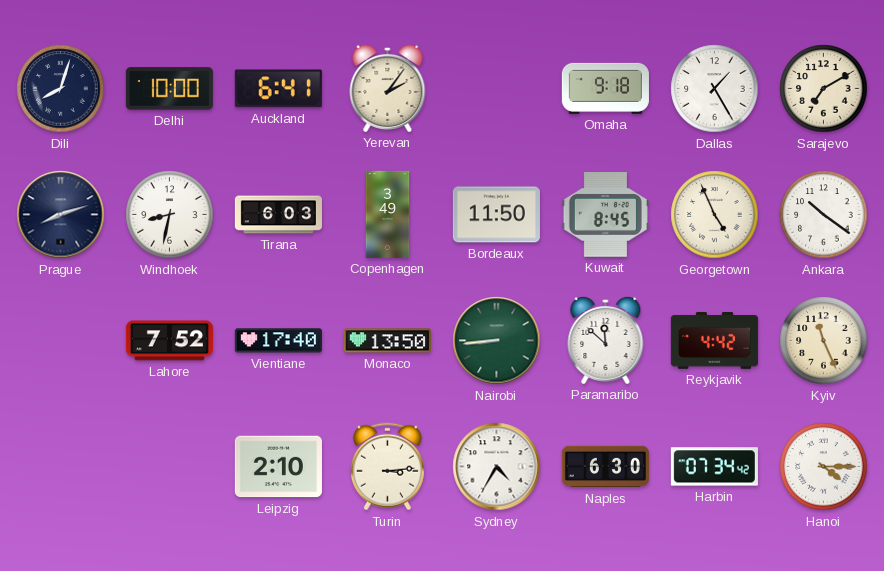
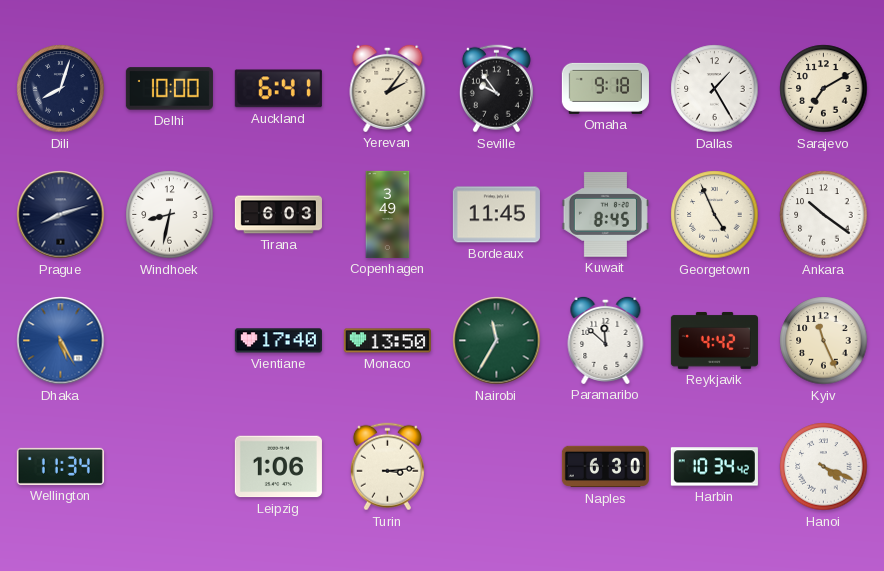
Seville: none -> 9:54 (496, 89)
Bordeaux: 11:50 -> 11:45 (496, 215)
Dhaka: none -> 5:25 (61, 341)
Lahore: 7:52 -> none (169, 341)
Nairobi: 8:44 -> 11:35 (497, 341)
Wellington: none -> 11:34 (60, 466)
Leipzig: 2:10 -> 1:06 (278, 467)
Sydney: 4:35 -> none (497, 467)
Harbin: 07:34 -> 10:34 (714, 467)
Hanoi: 4:15 -> 4:19 (824, 467)
